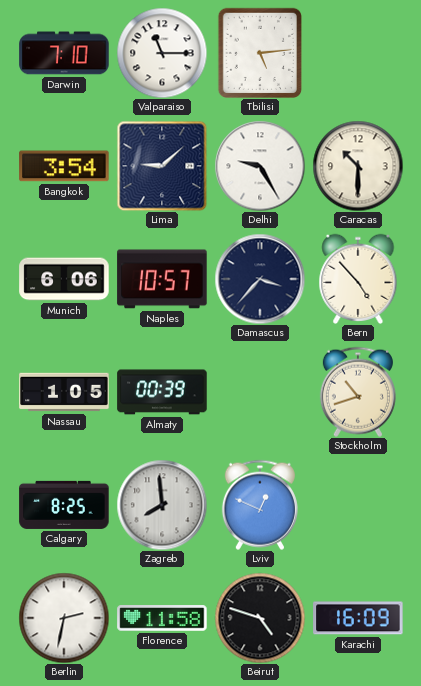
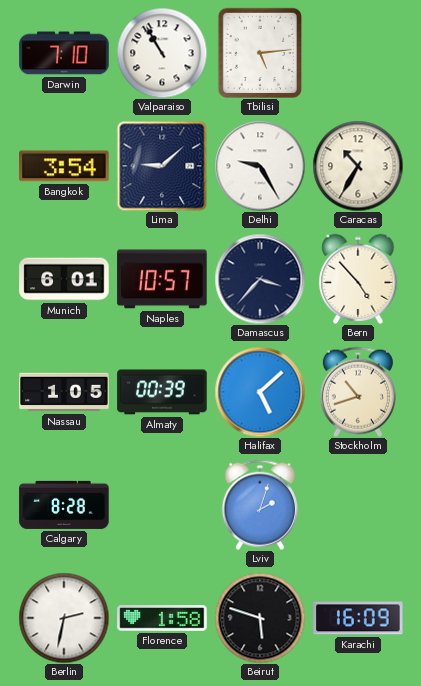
Valparaiso: 11:15 -> 10:55 (162, 53)
Caracas: 10:30 -> 10:35 (358, 166)
Munich: 6:06 -> 6:01 (64, 279)
Halifax: none -> 5:08 (260, 392)
Calgary: 8:25 -> 8:28 (64, 505)
Zagreb: 7:59 -> none (162, 505)
Lviv: 12:49 -> 2:03 (260, 505)
Florence: 11:58 -> 1:58 (162, 618)
Beirut: 4:48 -> 5:48 (260, 618)
